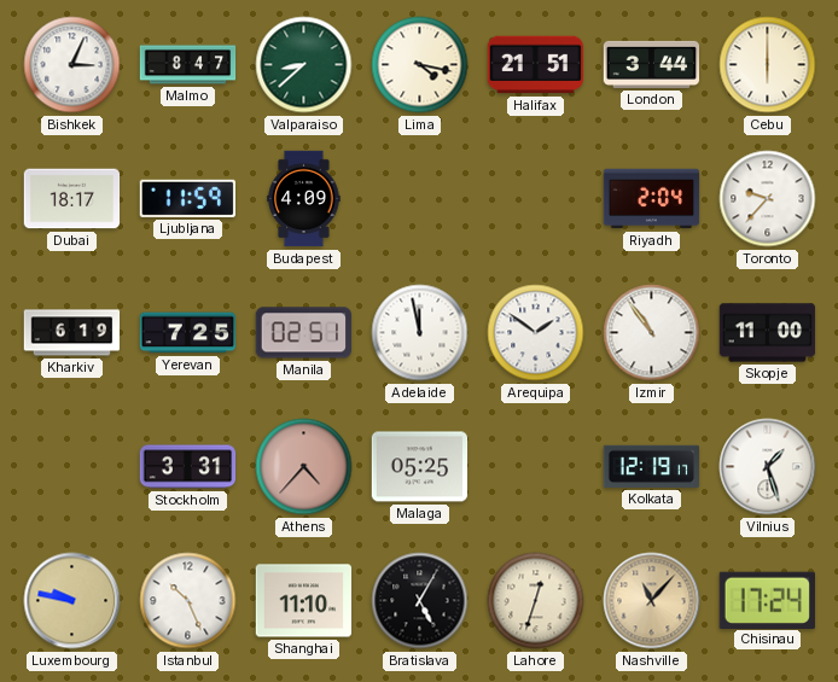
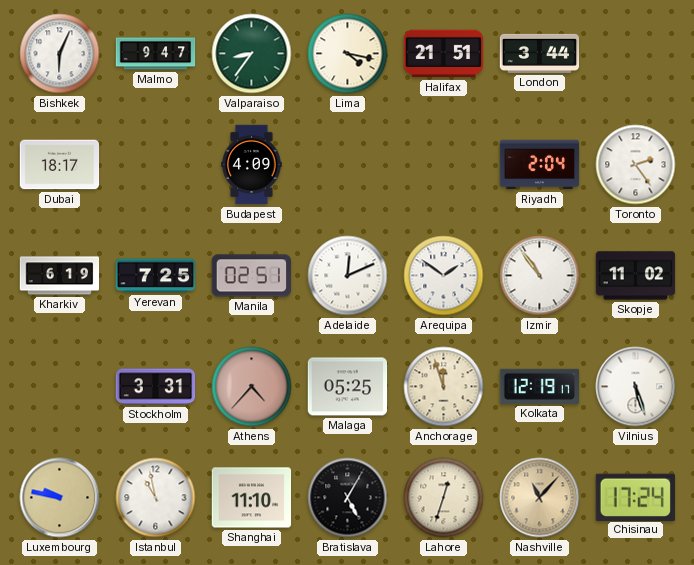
Bishkek: 3:04 -> 6:04 (60, 54)
Malmo: 8:47 -> 9:47 (156, 54)
Valparaiso: 8:38 -> 8:36 (252, 54)
Cebu: 6:00 -> none (768, 65)
Ljubljana: 11:59 -> none (187, 198)
Toronto: 9:37 -> 2:24 (636, 165)
Adelaide: 11:58 -> 12:11 (348, 276)
Skopje: 11:00 -> 11:02 (636, 276)
Anchorage: none -> 11:57 (444, 387)
Vilnius: 1:27 -> 5:27 (636, 387)
Istanbul: 10:26 -> 10:58 (156, 498)
